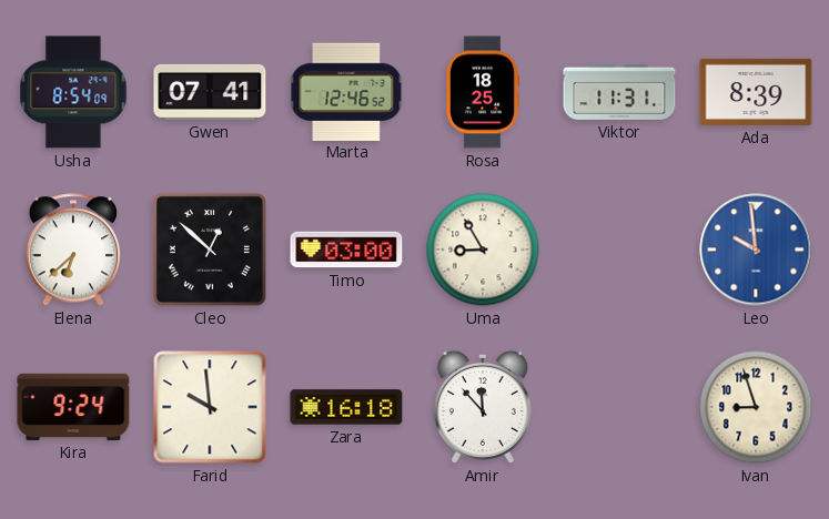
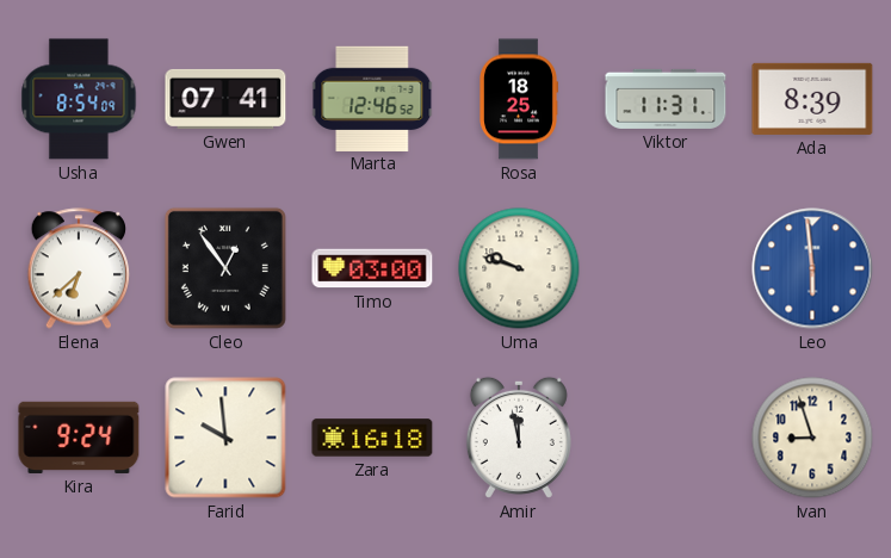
Cleo: 12:52 -> 12:54 (225, 268)
Uma: 8:55 -> 9:48 (519, 268)
Leo: 9:59 -> 5:59 (812, 268)
Amir: 11:53 -> 11:58 (519, 438)
